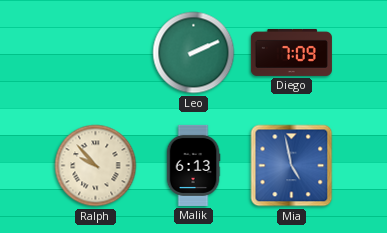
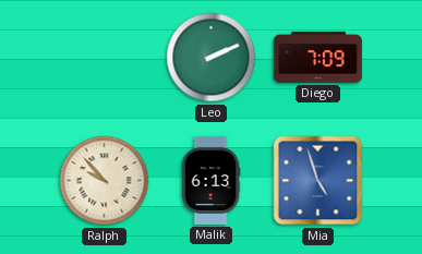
Mia: 4:58 -> 4:57 (318, 181)
